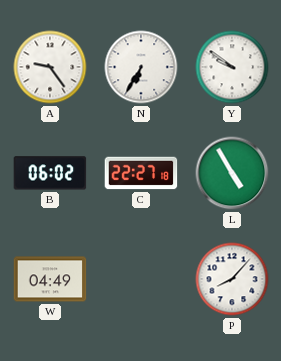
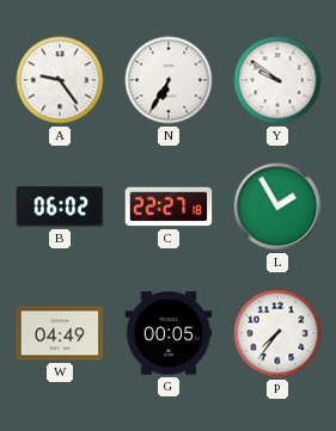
L: 4:55 -> 1:55 (277, 207)
G: none -> 00:05 (169, 333)
P: 8:07 -> 7:36 (277, 333)
